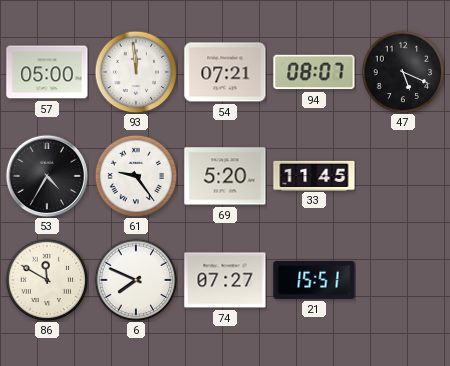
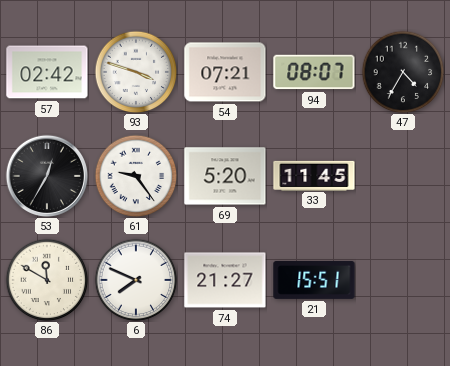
57: 05:00 -> 02:42 (47, 72)
93: 11:59 -> 3:48 (136, 72)
47: 5:19 -> 4:35 (403, 72)
53: 4:35 -> 12:35 (47, 176)
74: 07:27 -> 21:27 (225, 280)
